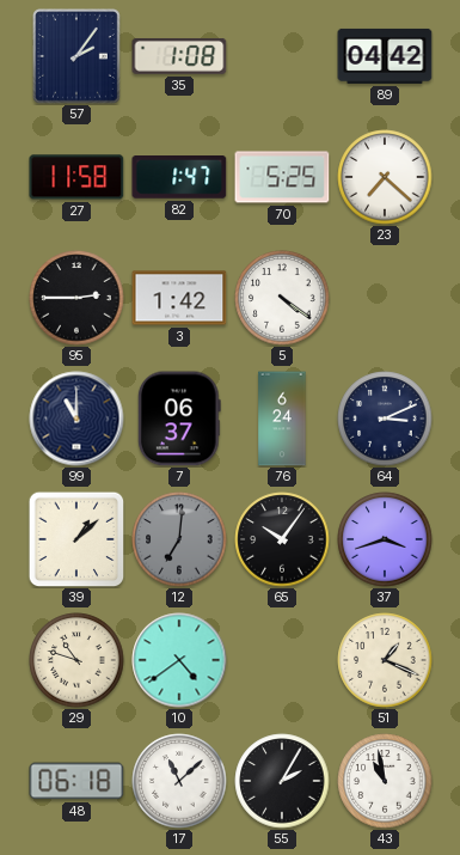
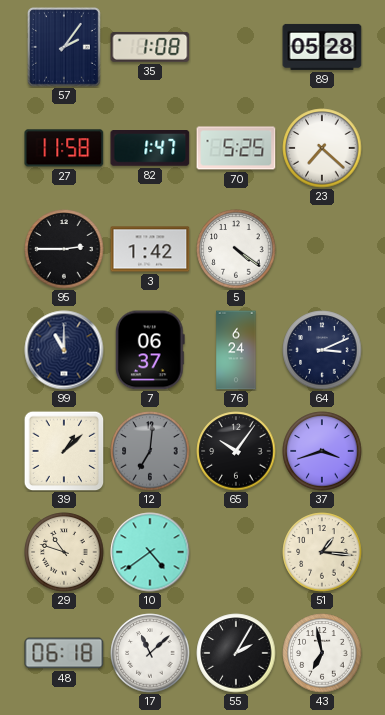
89: 04:42 -> 05:28 (322, 47)
51: 1:19 -> 1:16 (322, 552)
43: 10:58 -> 6:58 (322, 653)
